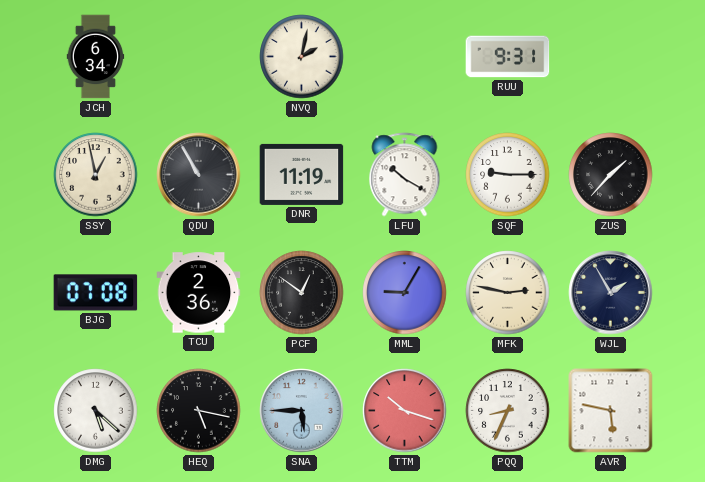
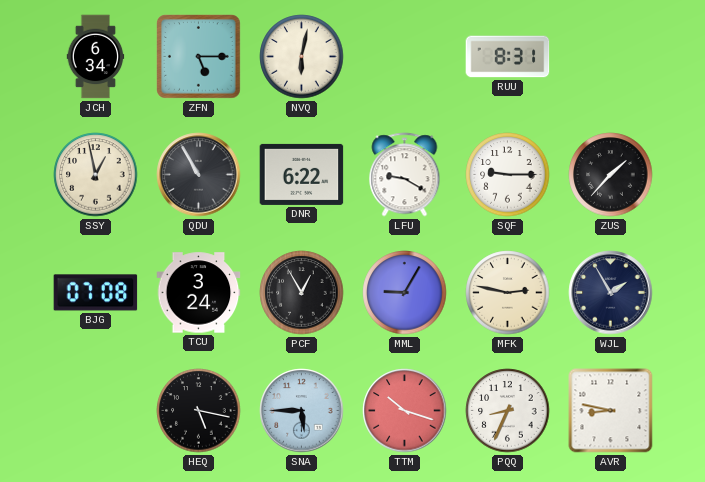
ZFN: none -> 5:15 (199, 57)
NVQ: 2:02 -> 6:02 (302, 57)
RUU: 9:31 -> 8:31 (508, 57)
DNR: 11:19 -> 6:22 (302, 174)
LFU: 10:20 -> 9:20 (405, 175)
TCU: 2:36 -> 3:24 (199, 293)
PCF: 12:51 -> 12:55 (302, 293)
DMG: 5:22 -> none (96, 411)
AVR: 5:47 -> 8:47 (611, 411)
